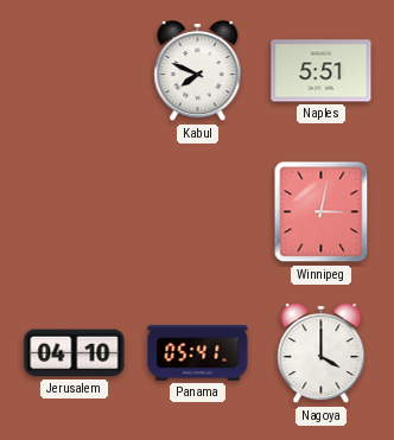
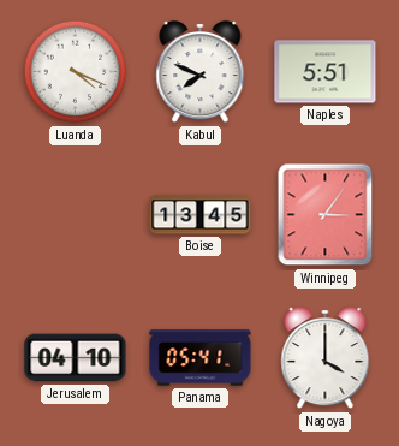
Luanda: none -> 4:19 (76, 72)
Boise: none -> 13:45 (201, 215)
Winnipeg: 3:02 -> 3:06 (326, 215)
